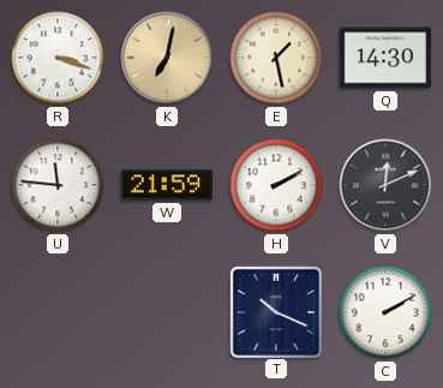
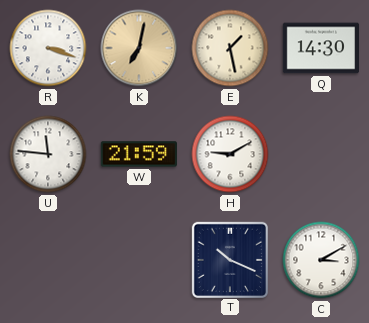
H: 2:10 -> 9:10 (230, 154)
V: 12:11 -> none (385, 185)
C: 2:10 -> 3:10 (321, 260)
